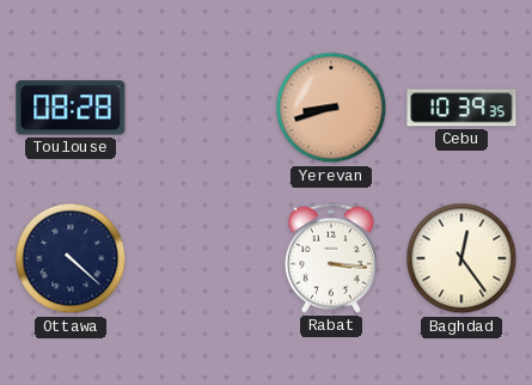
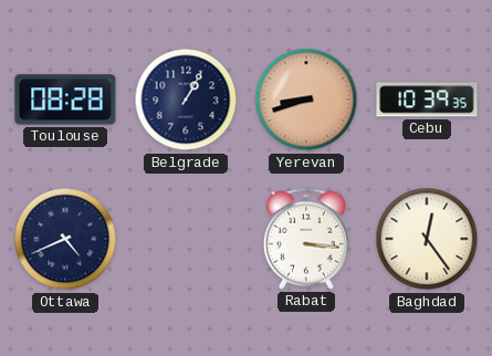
Belgrade: none -> 1:05 (186, 100)
Ottawa: 4:22 -> 4:41 (65, 239)
